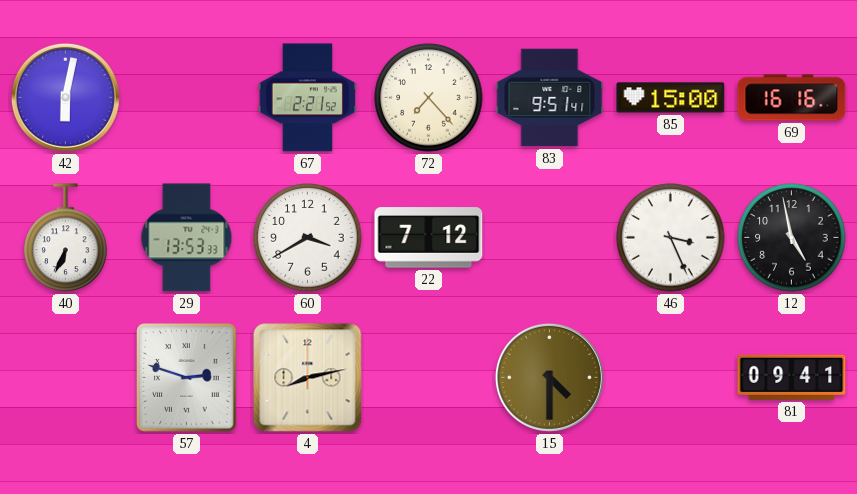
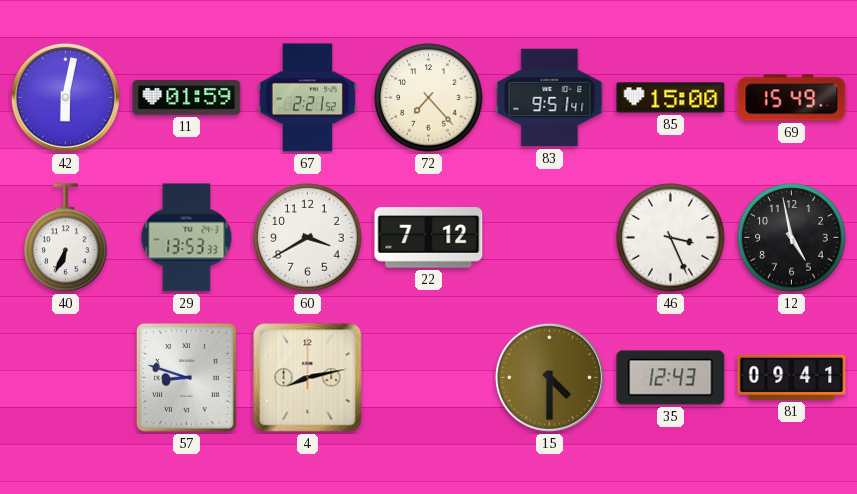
11: none -> 01:59 (187, 98)
69: 16:16 -> 15:49 (792, 98)
57: 2:48 -> 8:48 (187, 378)
35: none -> 12:43 (671, 378)
